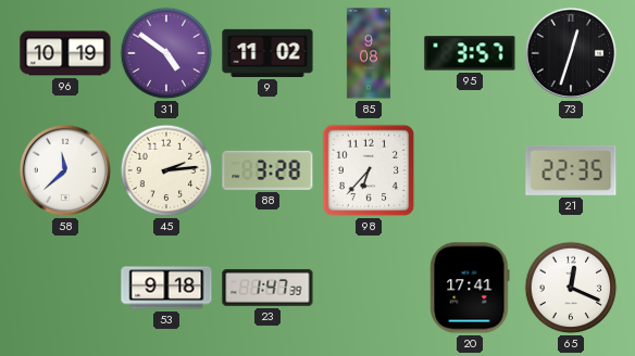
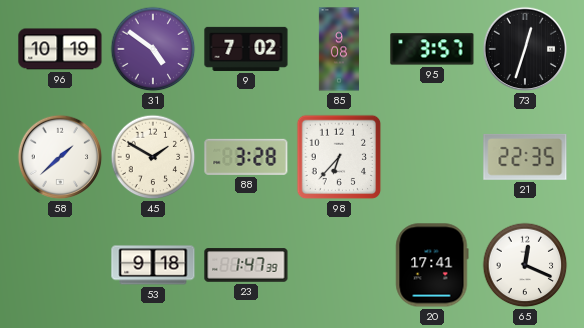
9: 11:02 -> 7:02 (246, 49)
58: 11:38 -> 1:38 (60, 157)
45: 2:14 -> 1:50 (153, 157)
